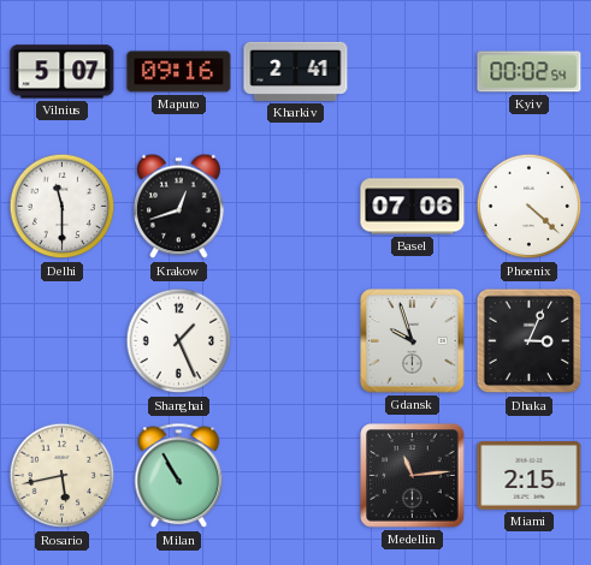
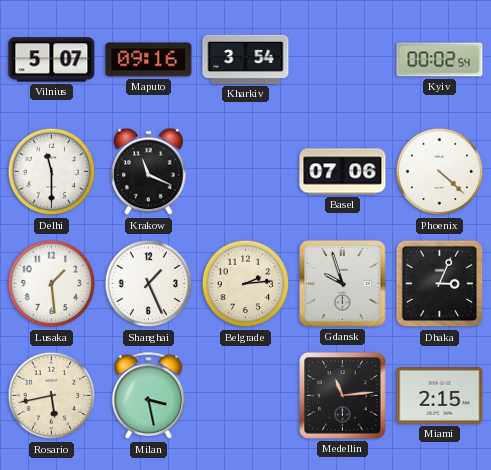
Kharkiv: 2:41 -> 3:54 (246, 59)
Krakow: 12:42 -> 11:19 (149, 172)
Lusaka: none -> 1:29 (52, 284)
Belgrade: none -> 2:14 (246, 284)
Milan: 10:55 -> 3:28 (149, 396)
